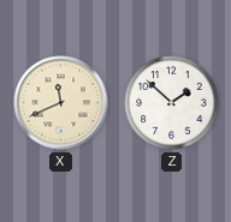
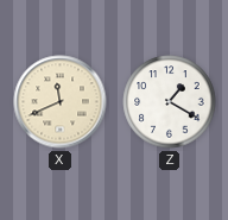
Z: 1:52 -> 1:20 (170, 102)
